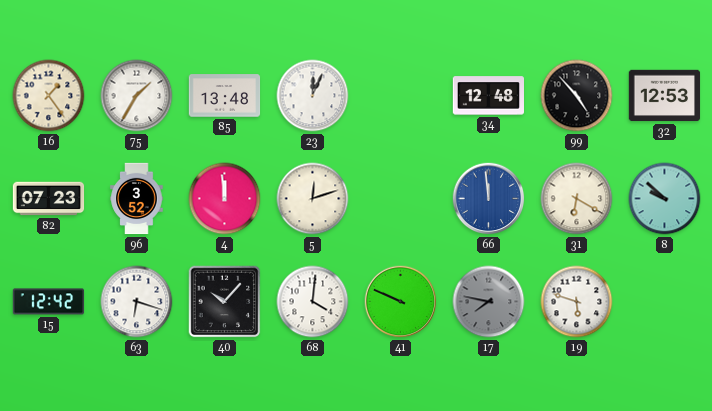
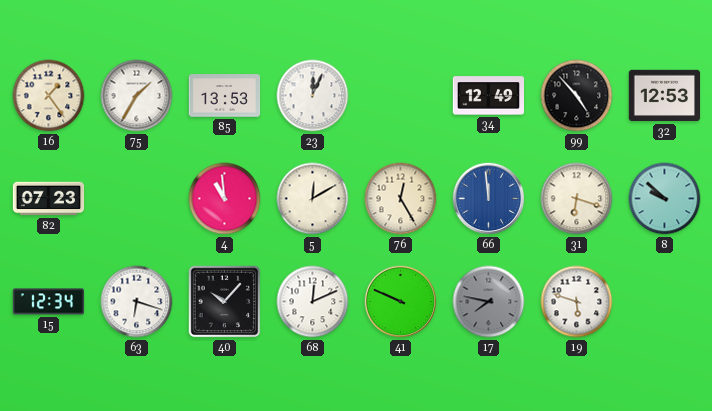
85: 13:48 -> 13:53 (225, 96)
34: 12:48 -> 12:49 (488, 96)
96: 3:52 -> none (137, 199)
4: 11:59 -> 10:59 (225, 199)
5: 12:12 -> 12:10 (313, 199)
76: none -> 12:25 (401, 199)
31: 6:20 -> 6:18 (577, 199)
15: 12:42 -> 12:34 (49, 302)
68: 4:01 -> 12:11 (313, 302)
